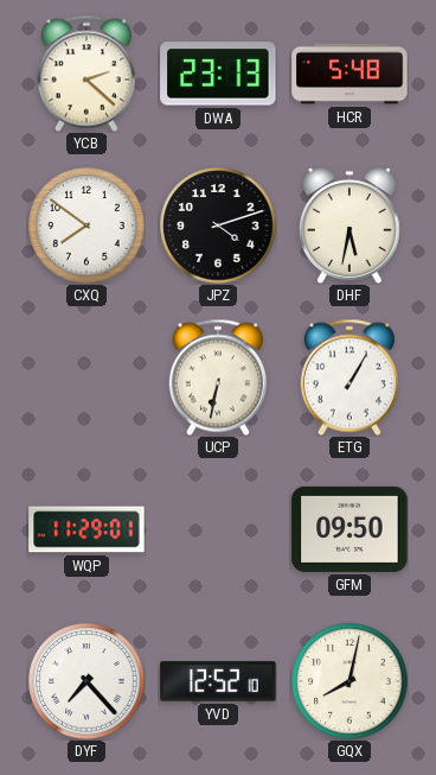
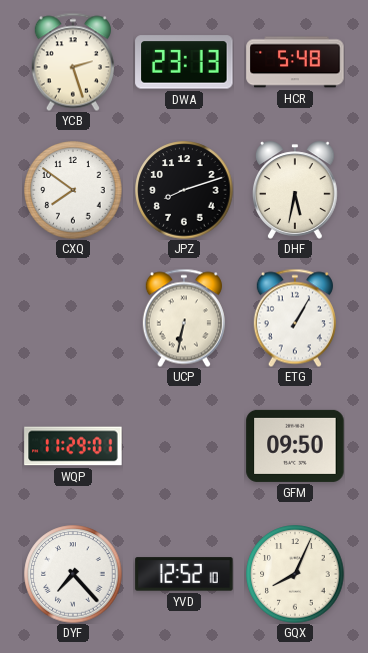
YCB: 2:22 -> 2:27 (73, 62)
JPZ: 4:12 -> 8:12 (184, 190)
GQX: 8:02 -> 8:04 (295, 574)
